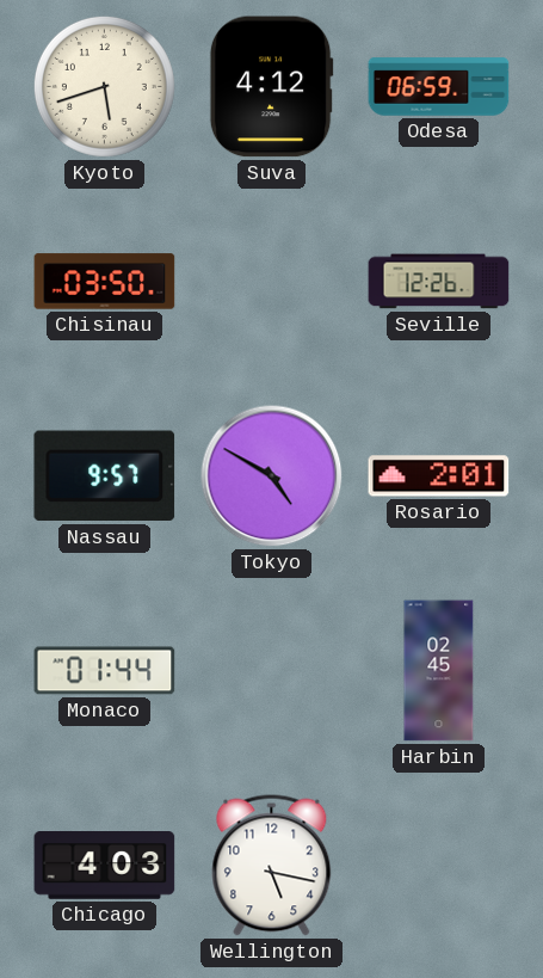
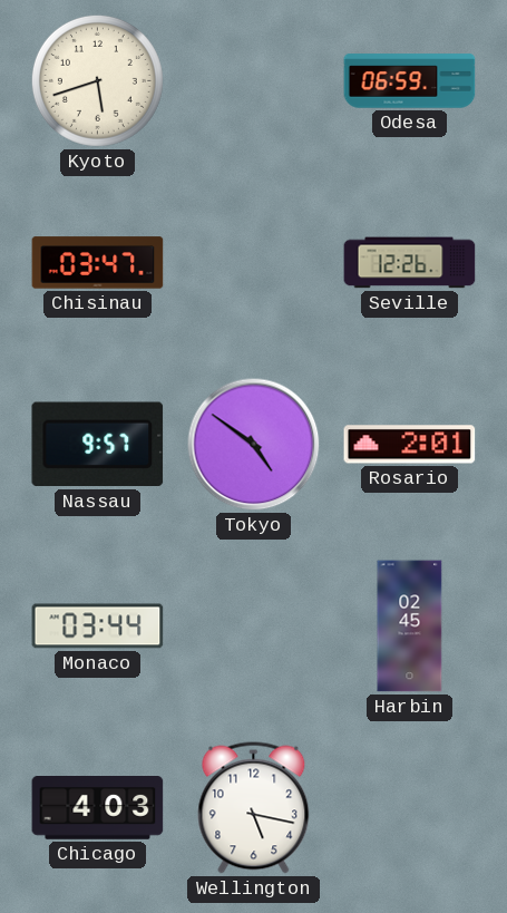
Suva: 4:12 -> none (271, 87)
Chisinau: 03:50 -> 03:47 (98, 263)
Tokyo: 4:50 -> 4:51 (254, 445)
Monaco: 01:44 -> 03:44 (98, 627)
